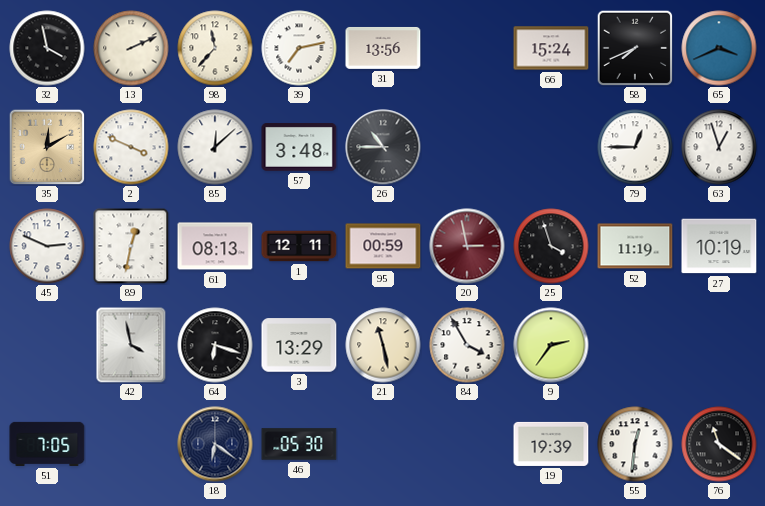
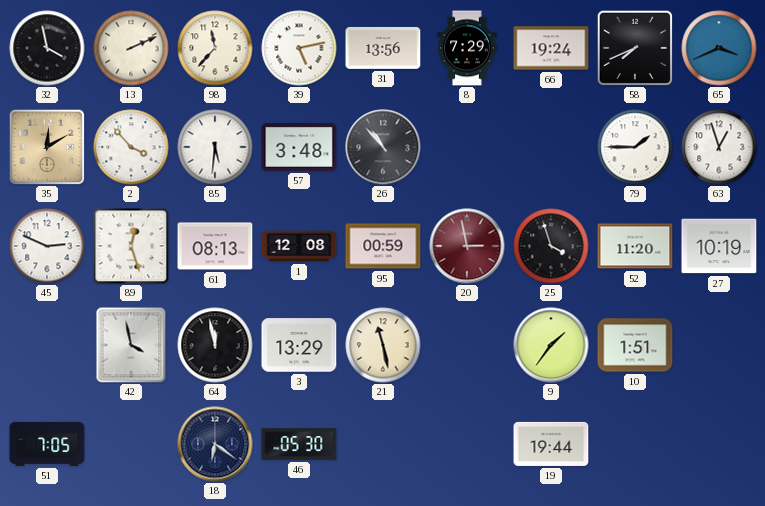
39: 7:13 -> 5:13 (299, 48)
8: none -> 7:29 (467, 48)
66: 15:24 -> 19:24 (551, 48)
2: 3:49 -> 3:53 (131, 147)
85: 12:08 -> 5:31 (215, 147)
26: 10:45 -> 10:53 (383, 147)
79: 12:45 -> 1:45 (635, 147)
89: 12:32 -> 12:27 (131, 246)
1: 12:11 -> 12:08 (299, 246)
52: 11:19 -> 11:20 (635, 246)
64: 6:18 -> 11:58 (215, 345)
84: 3:55 -> none (467, 345)
9: 2:36 -> 1:36 (551, 345)
10: none -> 1:51 (635, 345)
19: 19:39 -> 19:44 (551, 444)
55: 12:31 -> none (635, 444)
76: 11:21 -> none (719, 444)
